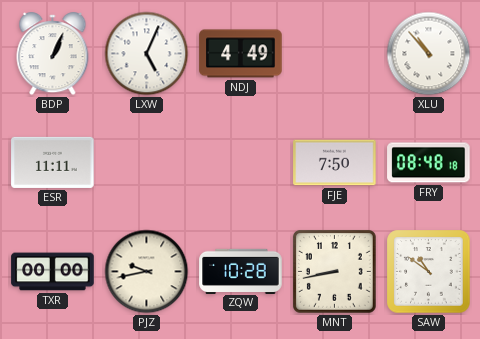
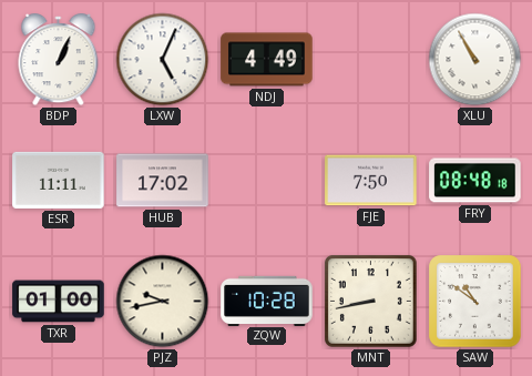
XLU: 10:53 -> 10:55 (475, 60)
HUB: none -> 17:02 (163, 181)
TXR: 00:00 -> 01:00 (59, 302)
